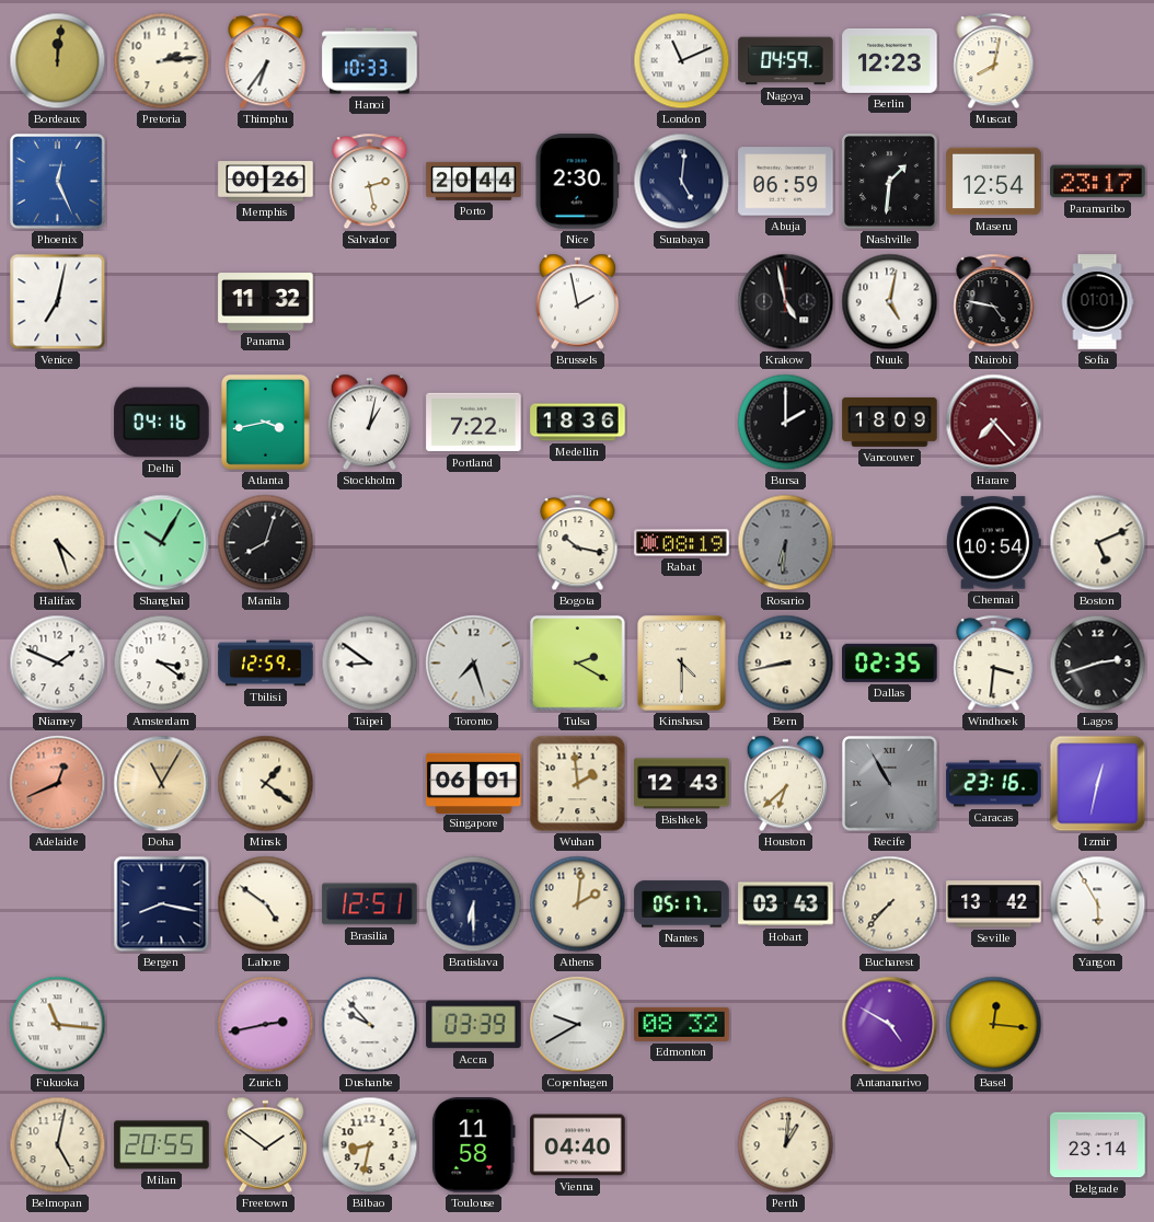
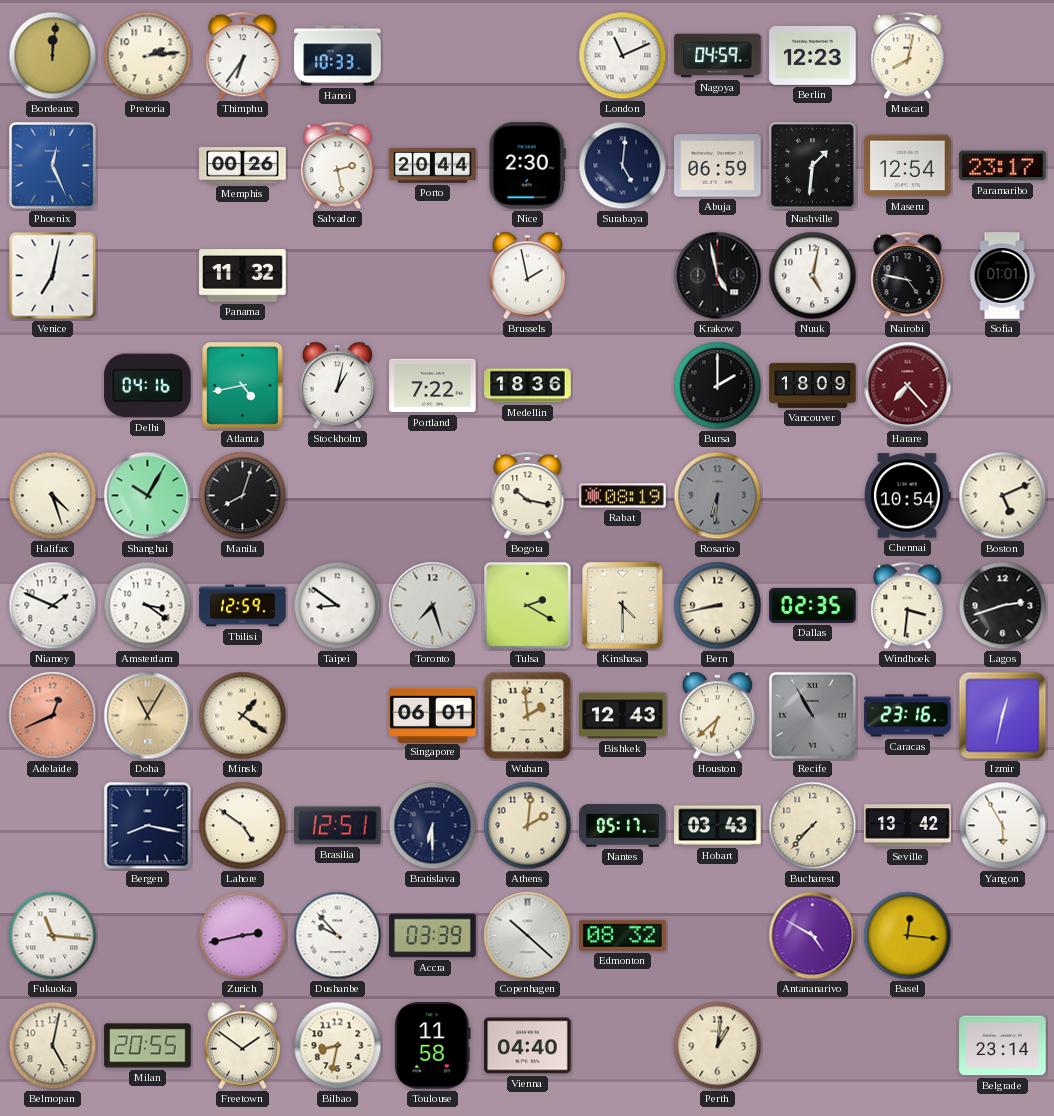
Atlanta: 3:43 -> 4:43 (243, 386)
Copenhagen: 9:40 -> 10:22 (528, 936)
